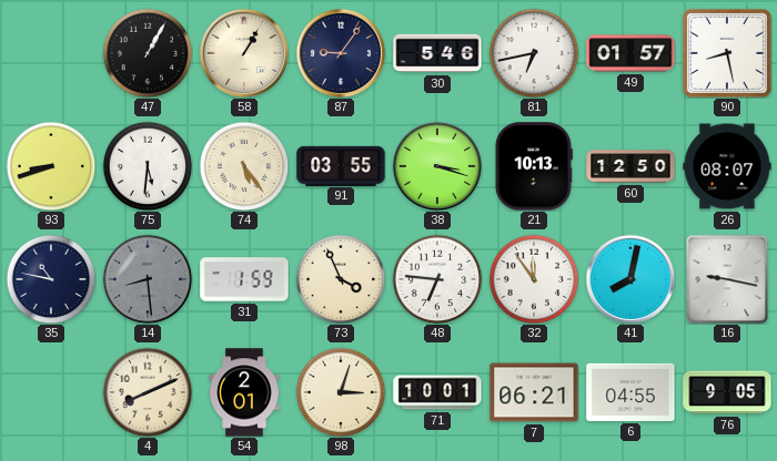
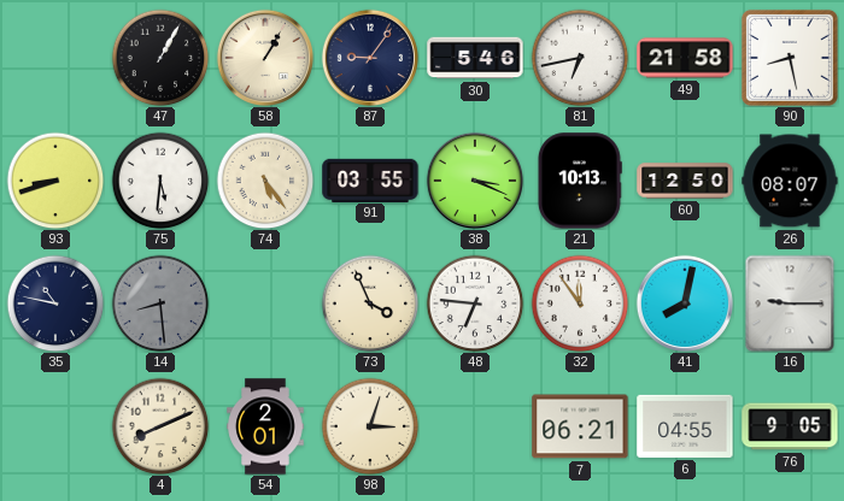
49: 01:57 -> 21:58 (685, 58)
38: 3:18 -> 3:19 (474, 179)
31: 1:59 -> none (244, 279)
16: 9:17 -> 9:15 (790, 303)
71: 10:01 -> none (437, 392)
